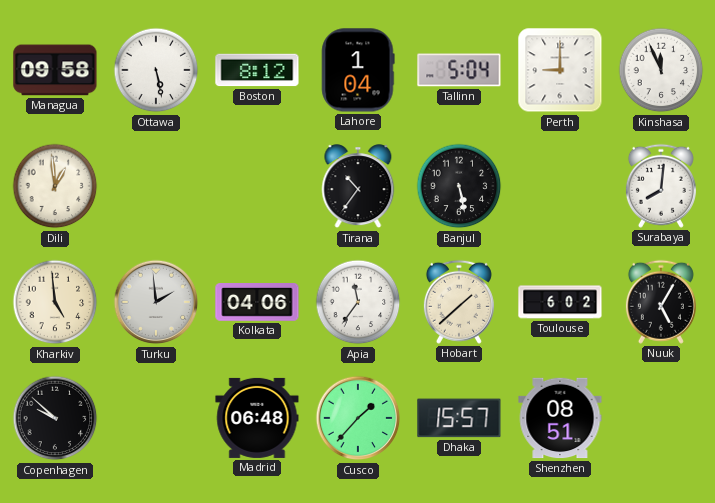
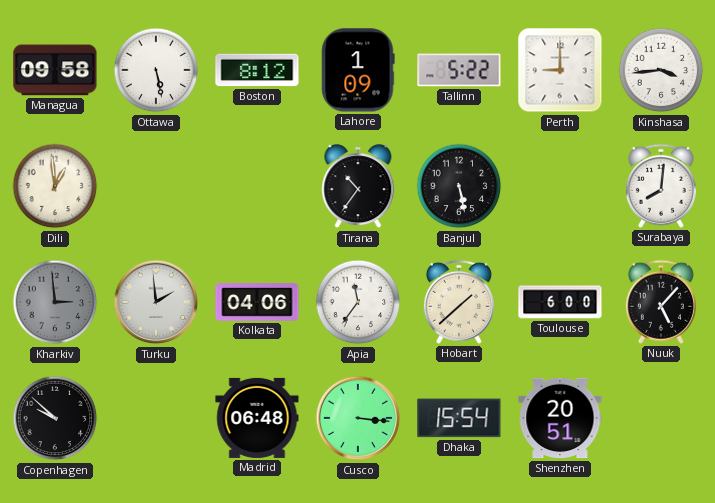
Lahore: 1:04 -> 1:09 (358, 70)
Tallinn: 5:04 -> 5:22 (459, 70)
Kinshasa: 11:56 -> 3:44 (661, 70)
Kharkiv: 4:59 -> 2:59 (55, 302)
Kharkiv dial: cream -> grey (55, 302)
Toulouse: 6:02 -> 6:00 (560, 302)
Nuuk: 5:05 -> 5:07 (661, 302)
Cusco: 1:37 -> 3:16 (358, 418)
Dhaka: 15:57 -> 15:54 (459, 418)
Shenzhen: 08:51 -> 20:51 (560, 418)
